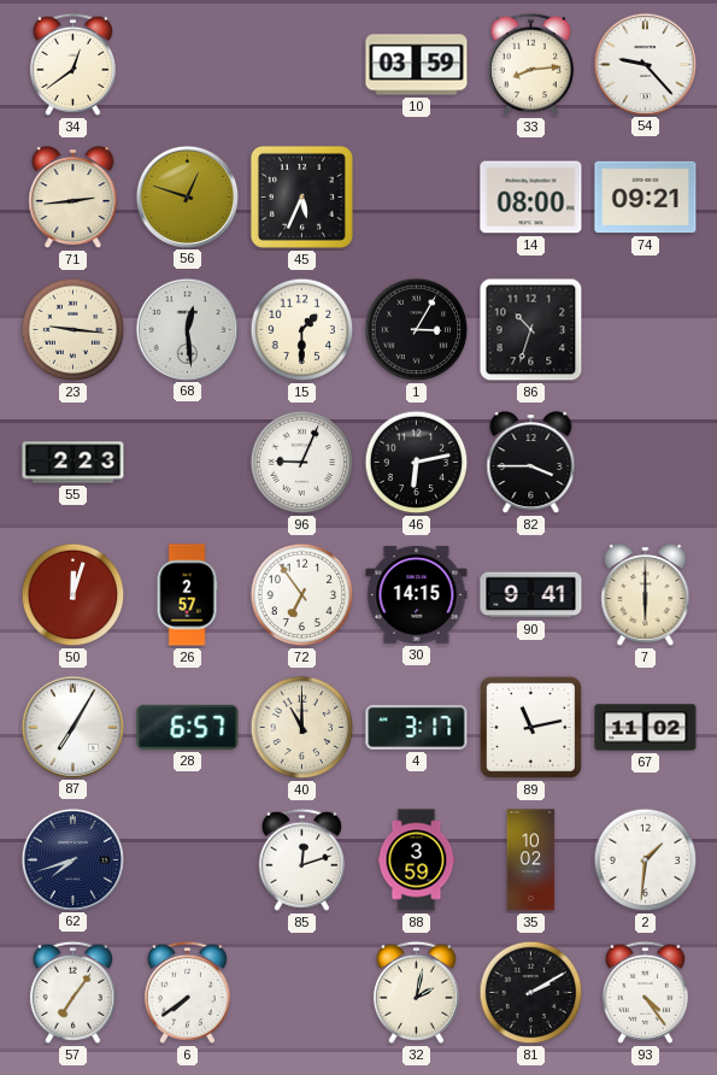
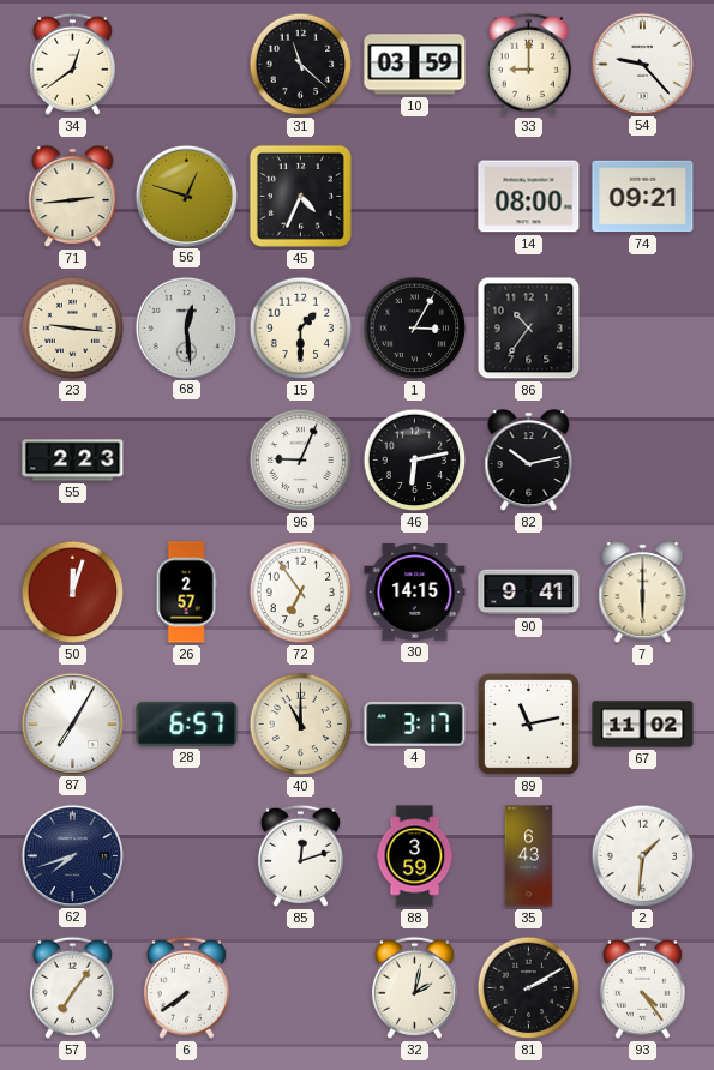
31: none -> 11:22 (301, 65)
33: 8:14 -> 9:00 (528, 64)
45: 5:34 -> 4:34 (300, 196)
86: 10:33 -> 10:36 (529, 329)
82: 3:45 -> 10:13 (529, 461)
35: 10:02 -> 6:43 (529, 856)
